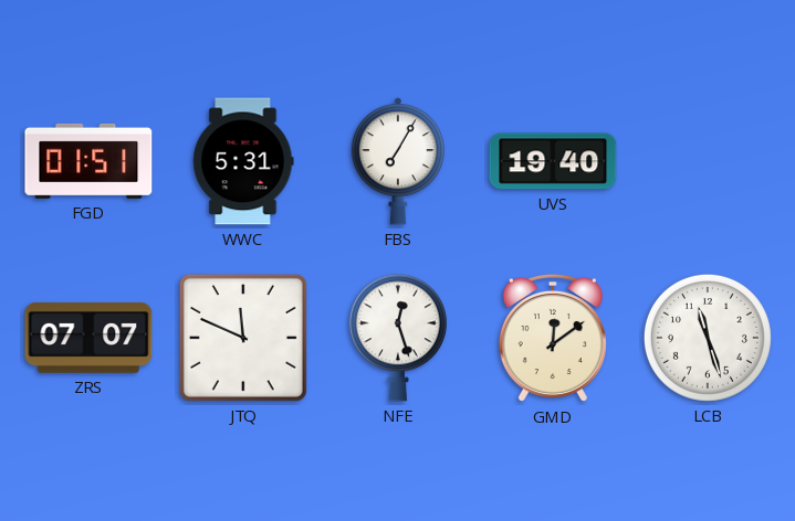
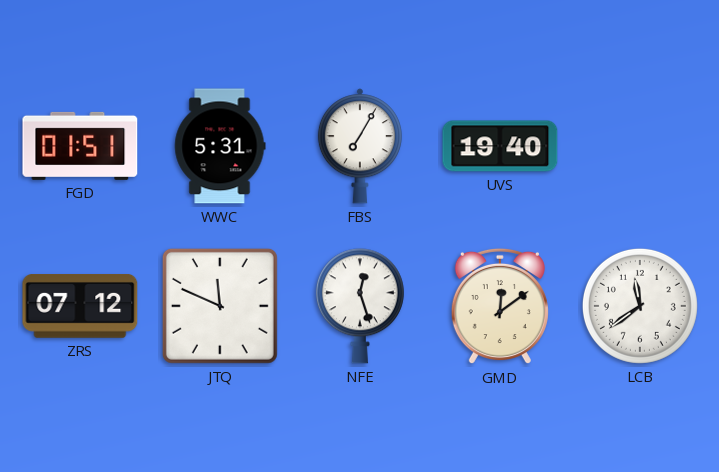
ZRS: 07:07 -> 07:12 (80, 307)
LCB: 11:27 -> 11:39 (640, 306)
